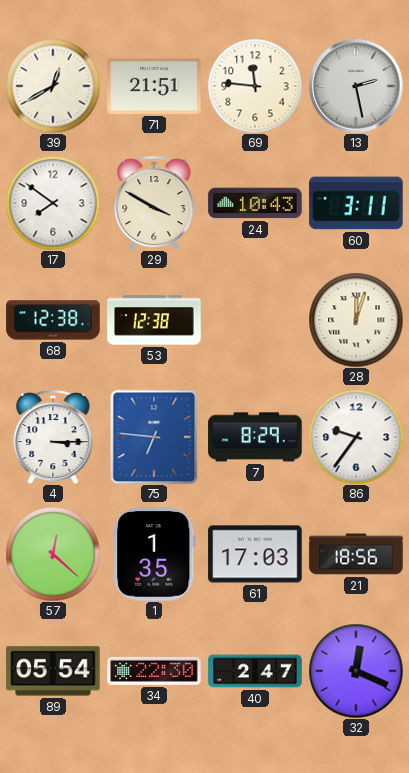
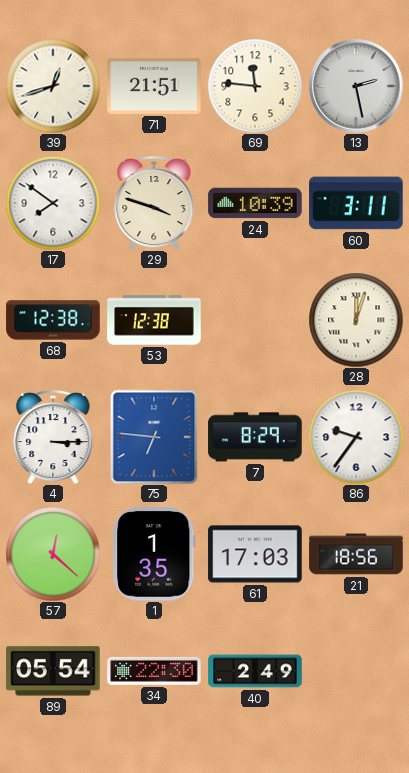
39: 12:40 -> 12:42 (53, 86)
29: 3:50 -> 3:48 (154, 203)
24: 10:43 -> 10:39 (255, 203)
40: 2:47 -> 2:49 (255, 671)
32: 12:19 -> none (356, 671)
